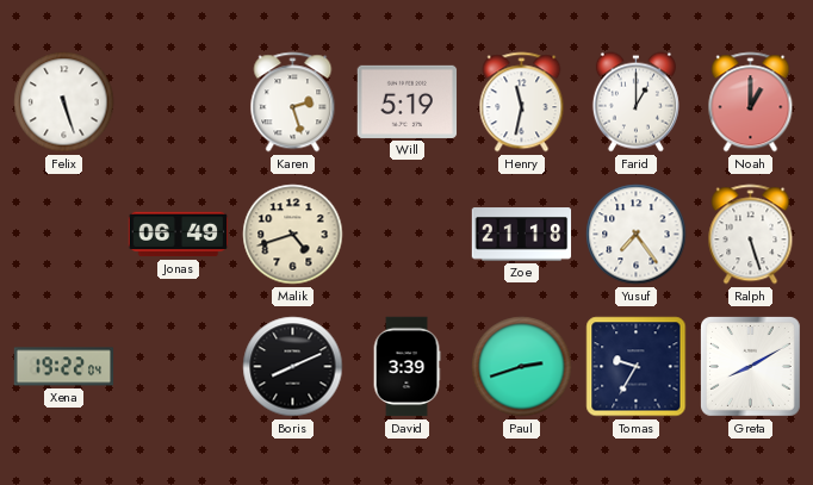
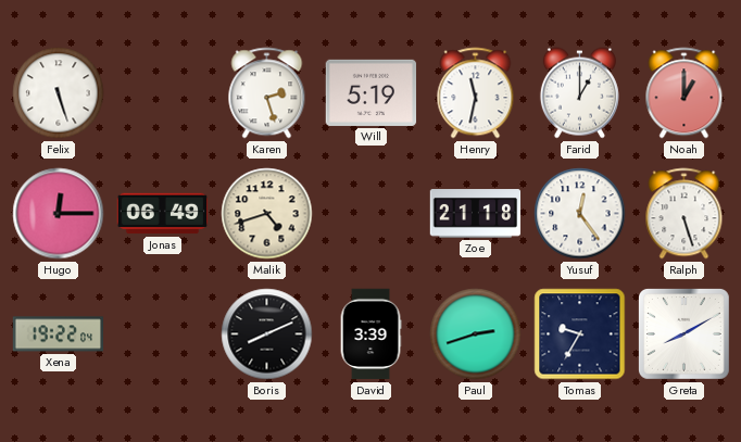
Hugo: none -> 12:15 (59, 214)
Yusuf: 7:24 -> 12:24 (580, 214)
